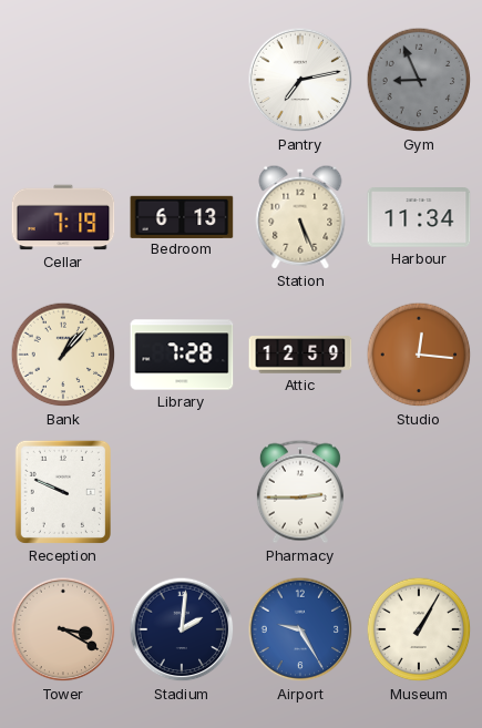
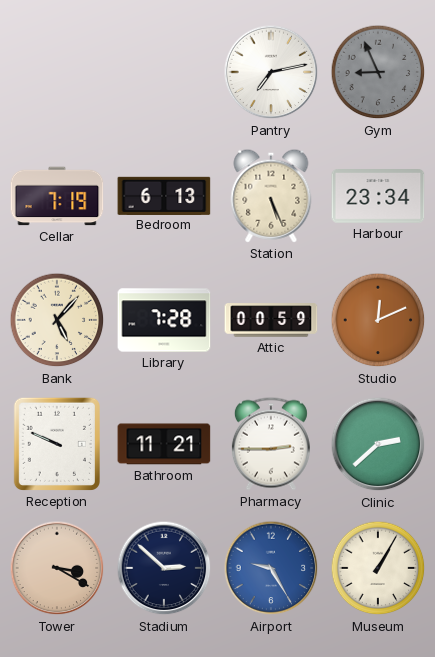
Harbour: 11:34 -> 23:34 (378, 197)
Bank: 1:07 -> 5:07 (57, 320)
Attic: 12:59 -> 00:59 (271, 320)
Studio: 12:16 -> 12:11 (378, 320)
Bathroom: none -> 11:21 (164, 444)
Clinic: none -> 2:38 (378, 444)
Stadium: 2:01 -> 2:52 (164, 568)
